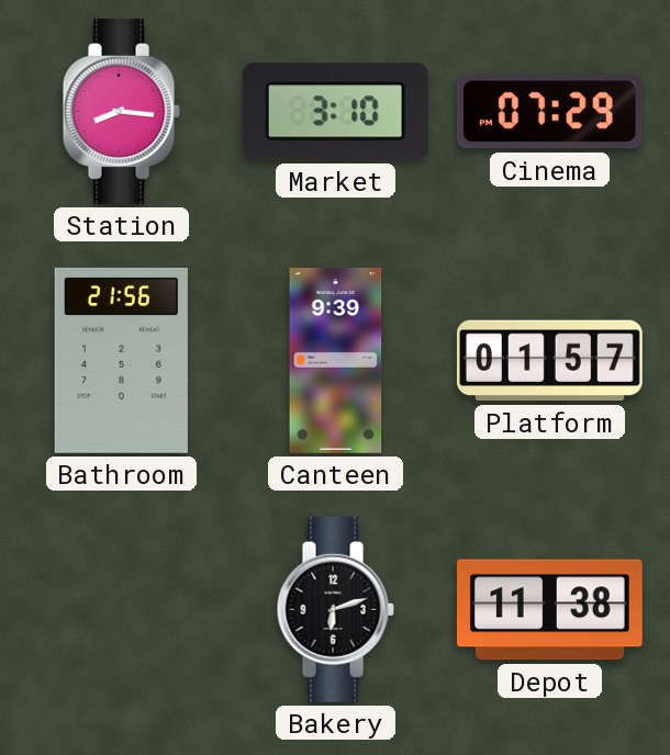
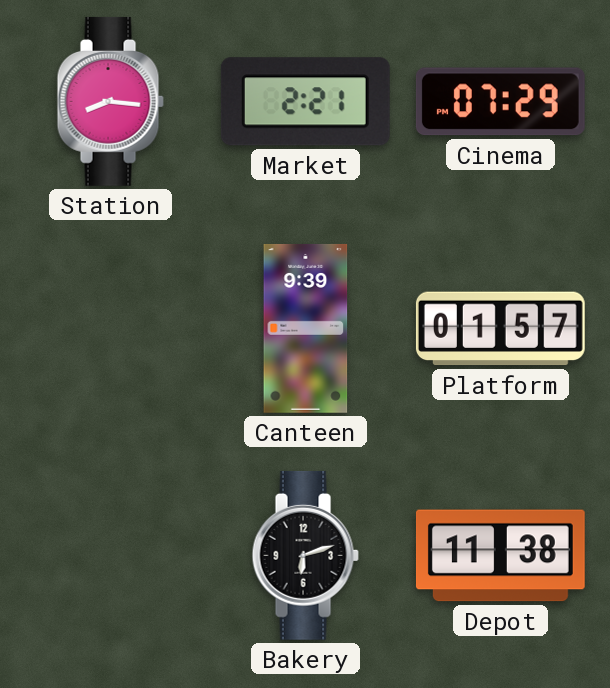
Market: 3:10 -> 2:21 (305, 102)
Bathroom: 21:56 -> none (121, 360)
